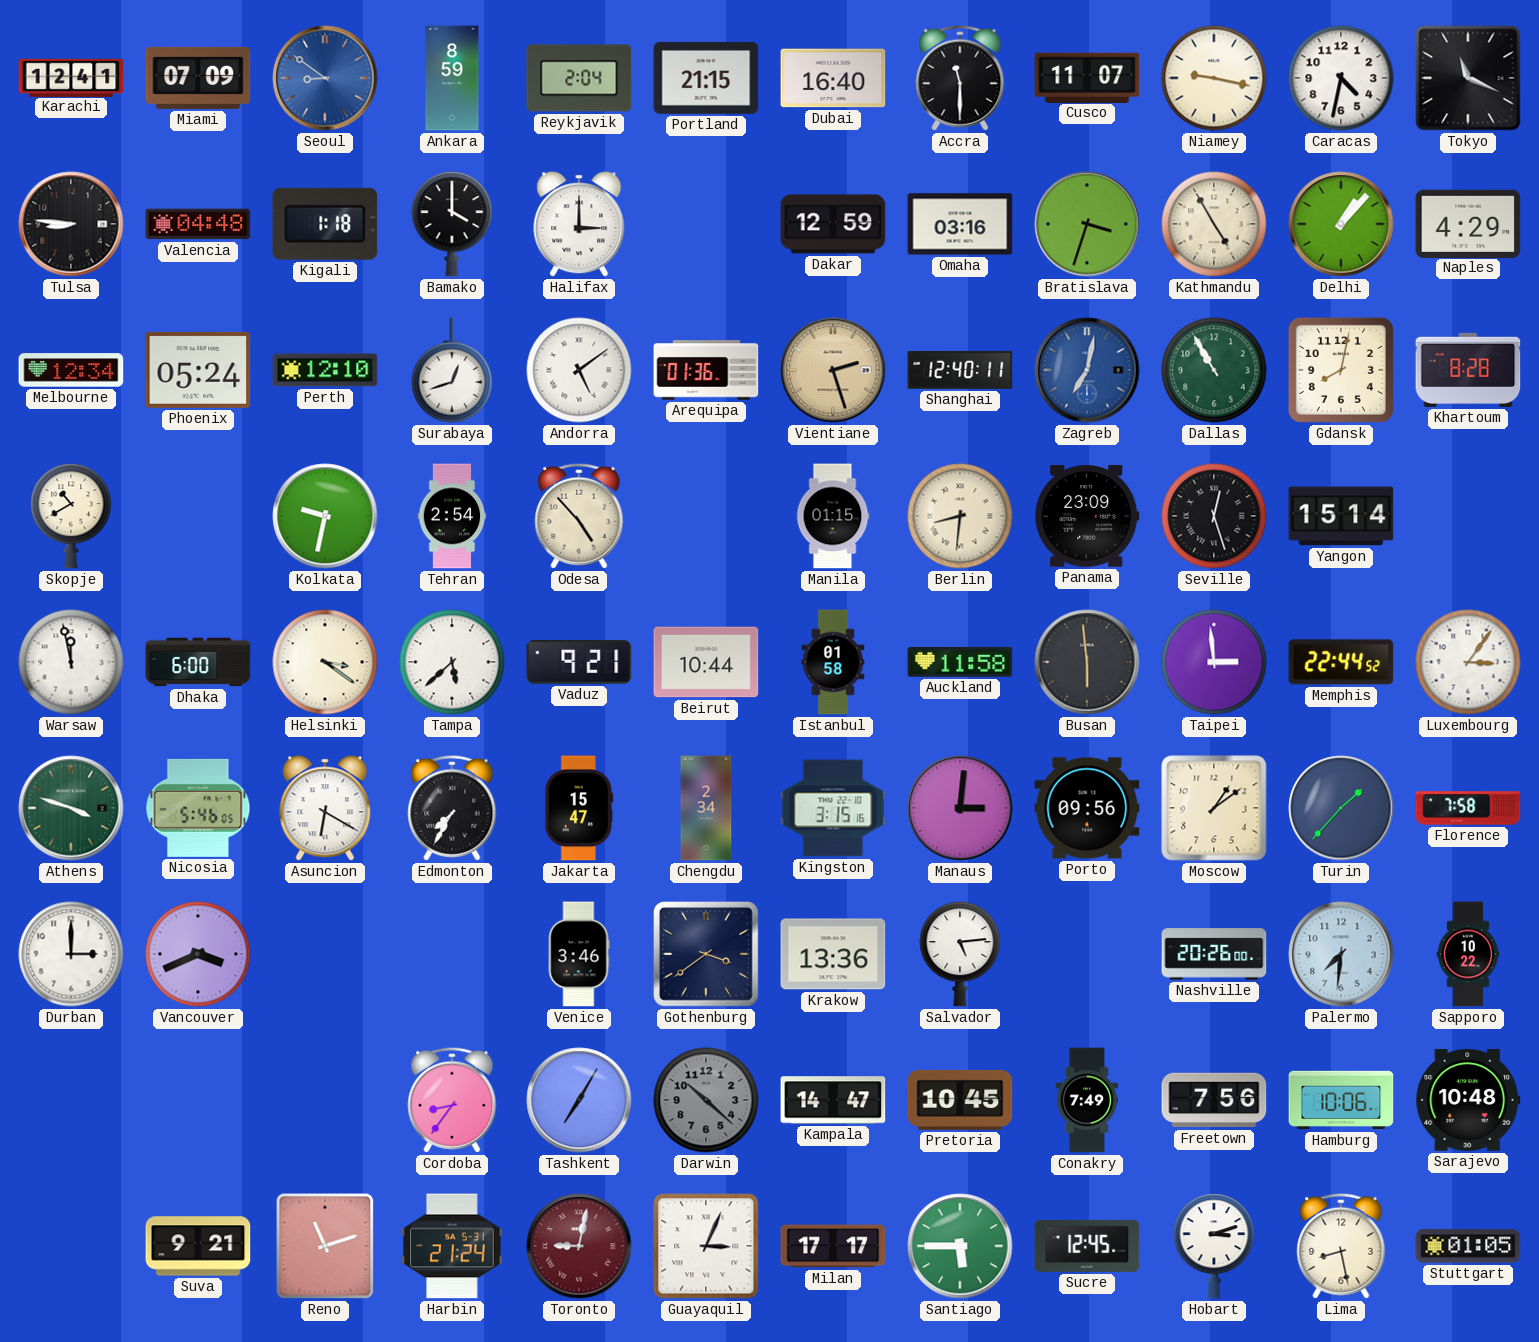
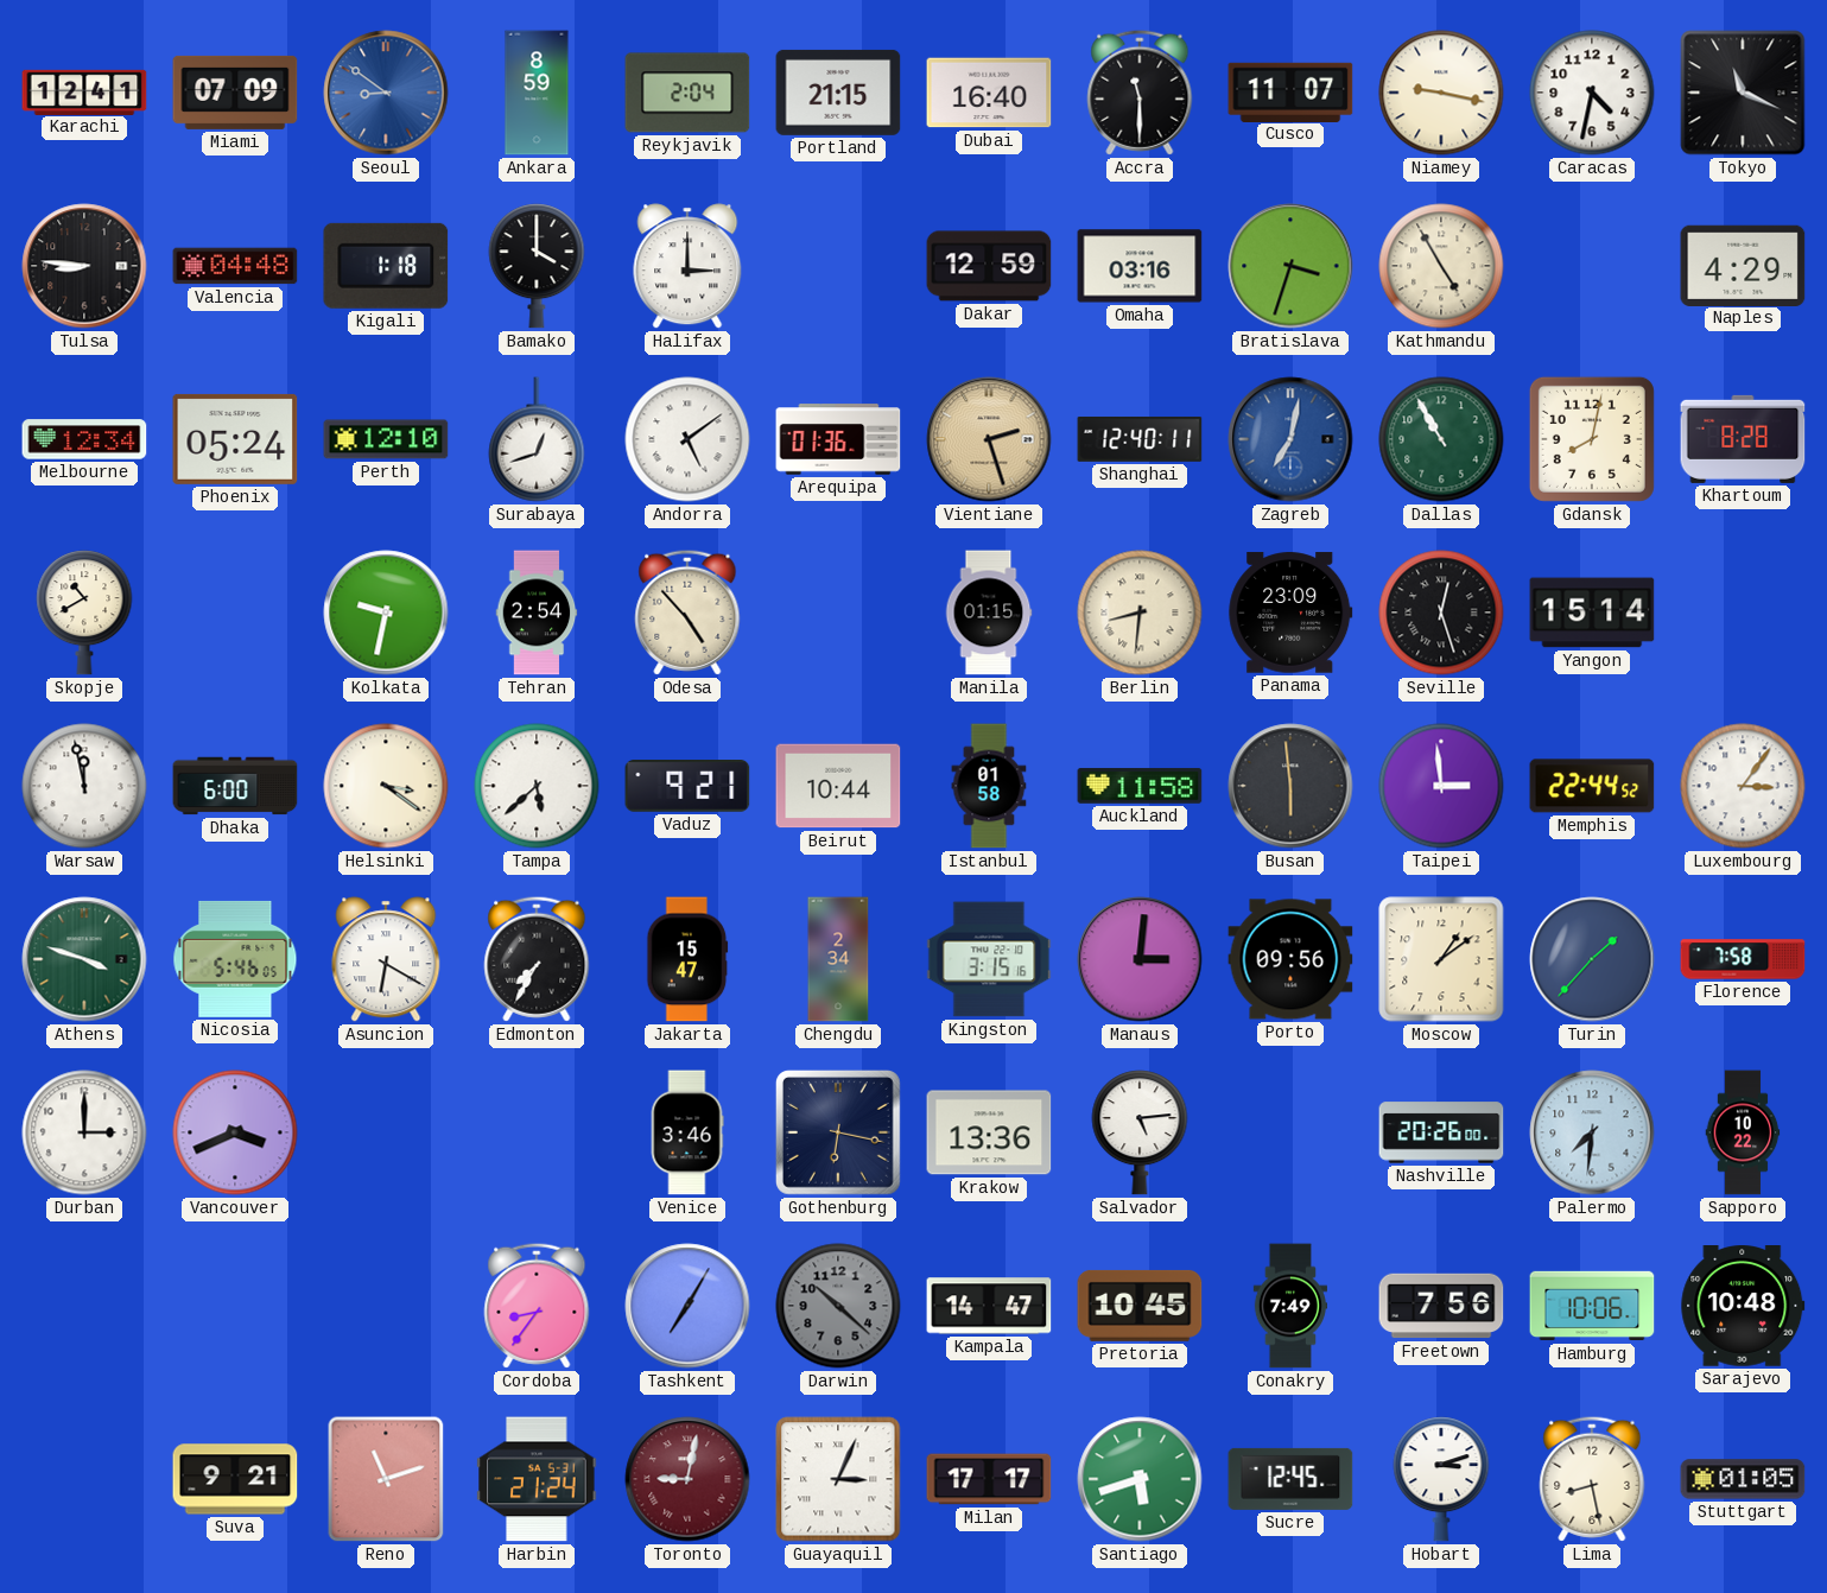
Delhi: 1:07 -> none (1341, 224)
Gothenburg: 3:39 -> 6:17 (838, 1132)
Santiago: 5:45 -> 5:42 (1140, 1479)
